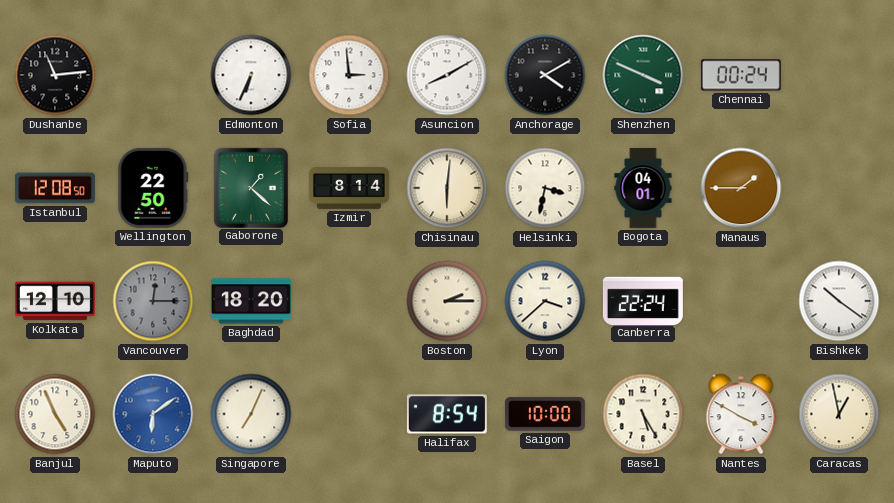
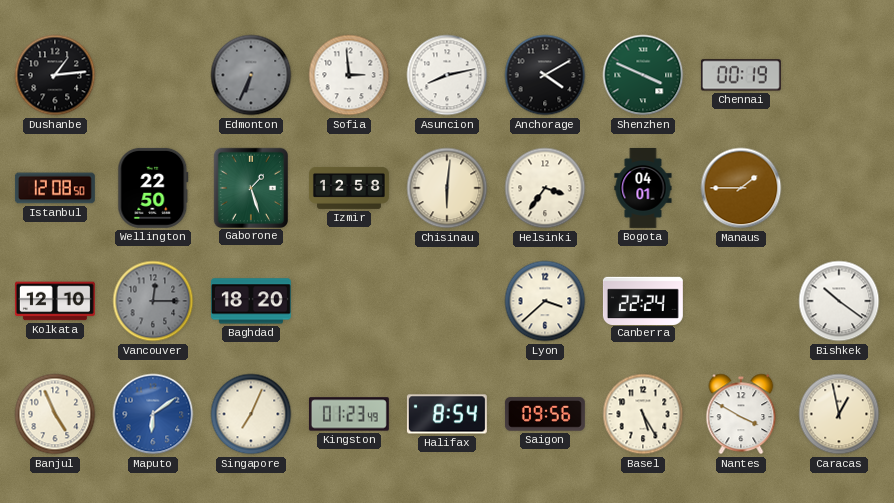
Dushanbe: 11:14 -> 1:14 (55, 75)
Edmonton dial: white -> grey (251, 75)
Asuncion: 8:10 -> 8:13 (447, 75)
Chennai: 00:24 -> 00:19 (741, 75)
Gaborone: 1:22 -> 1:27 (250, 187)
Izmir: 8:14 -> 12:58 (349, 188)
Helsinki: 3:32 -> 3:36 (545, 188)
Boston: 2:15 -> none (447, 301)
Kingston: none -> 01:23 (349, 414)
Saigon: 10:00 -> 09:56 (545, 414)
